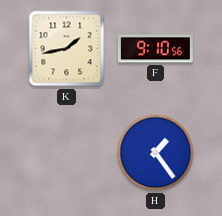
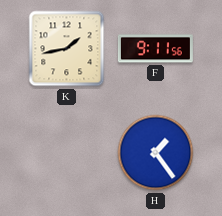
F: 9:10 -> 9:11 (155, 49)
